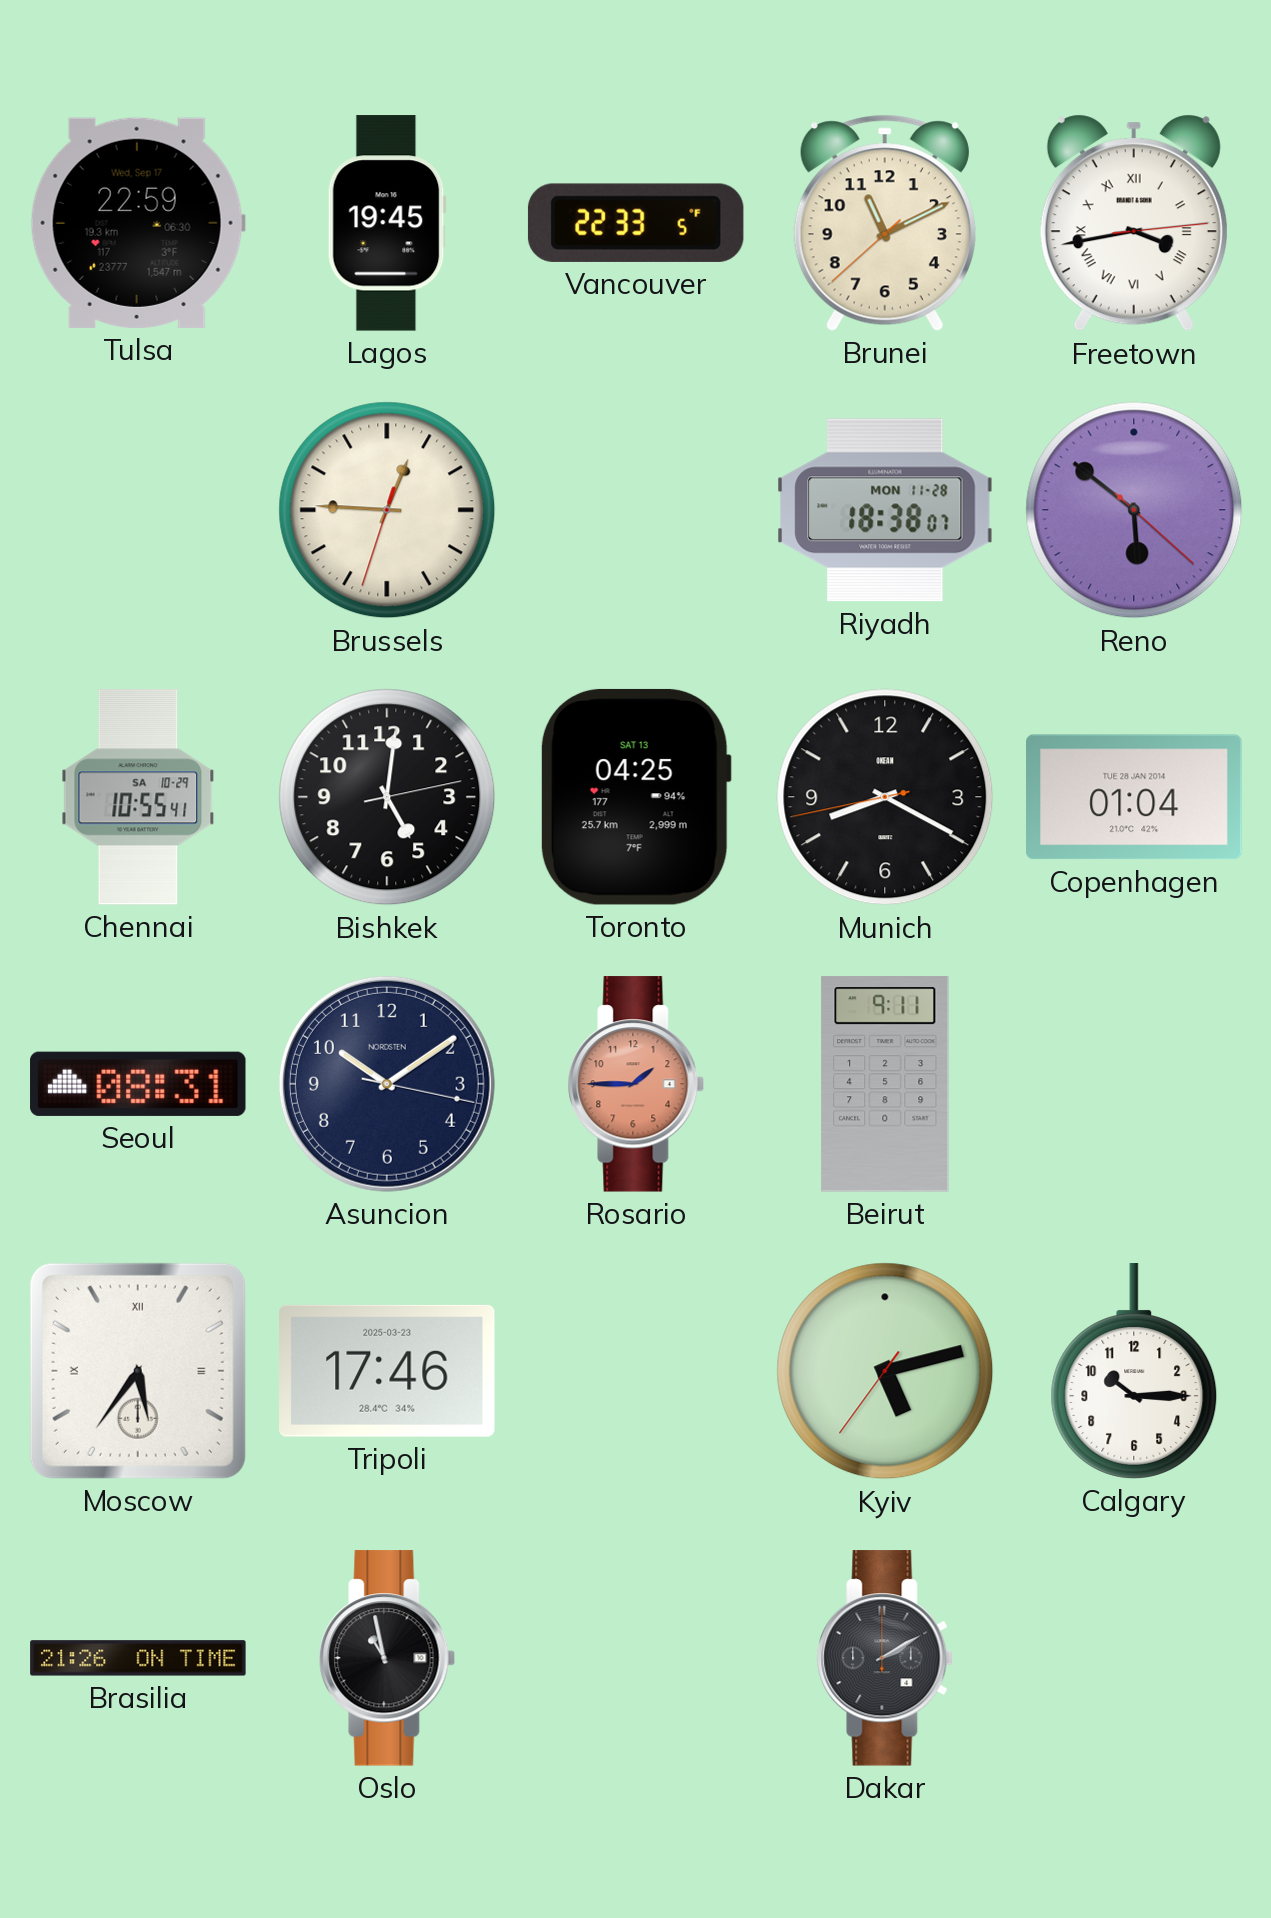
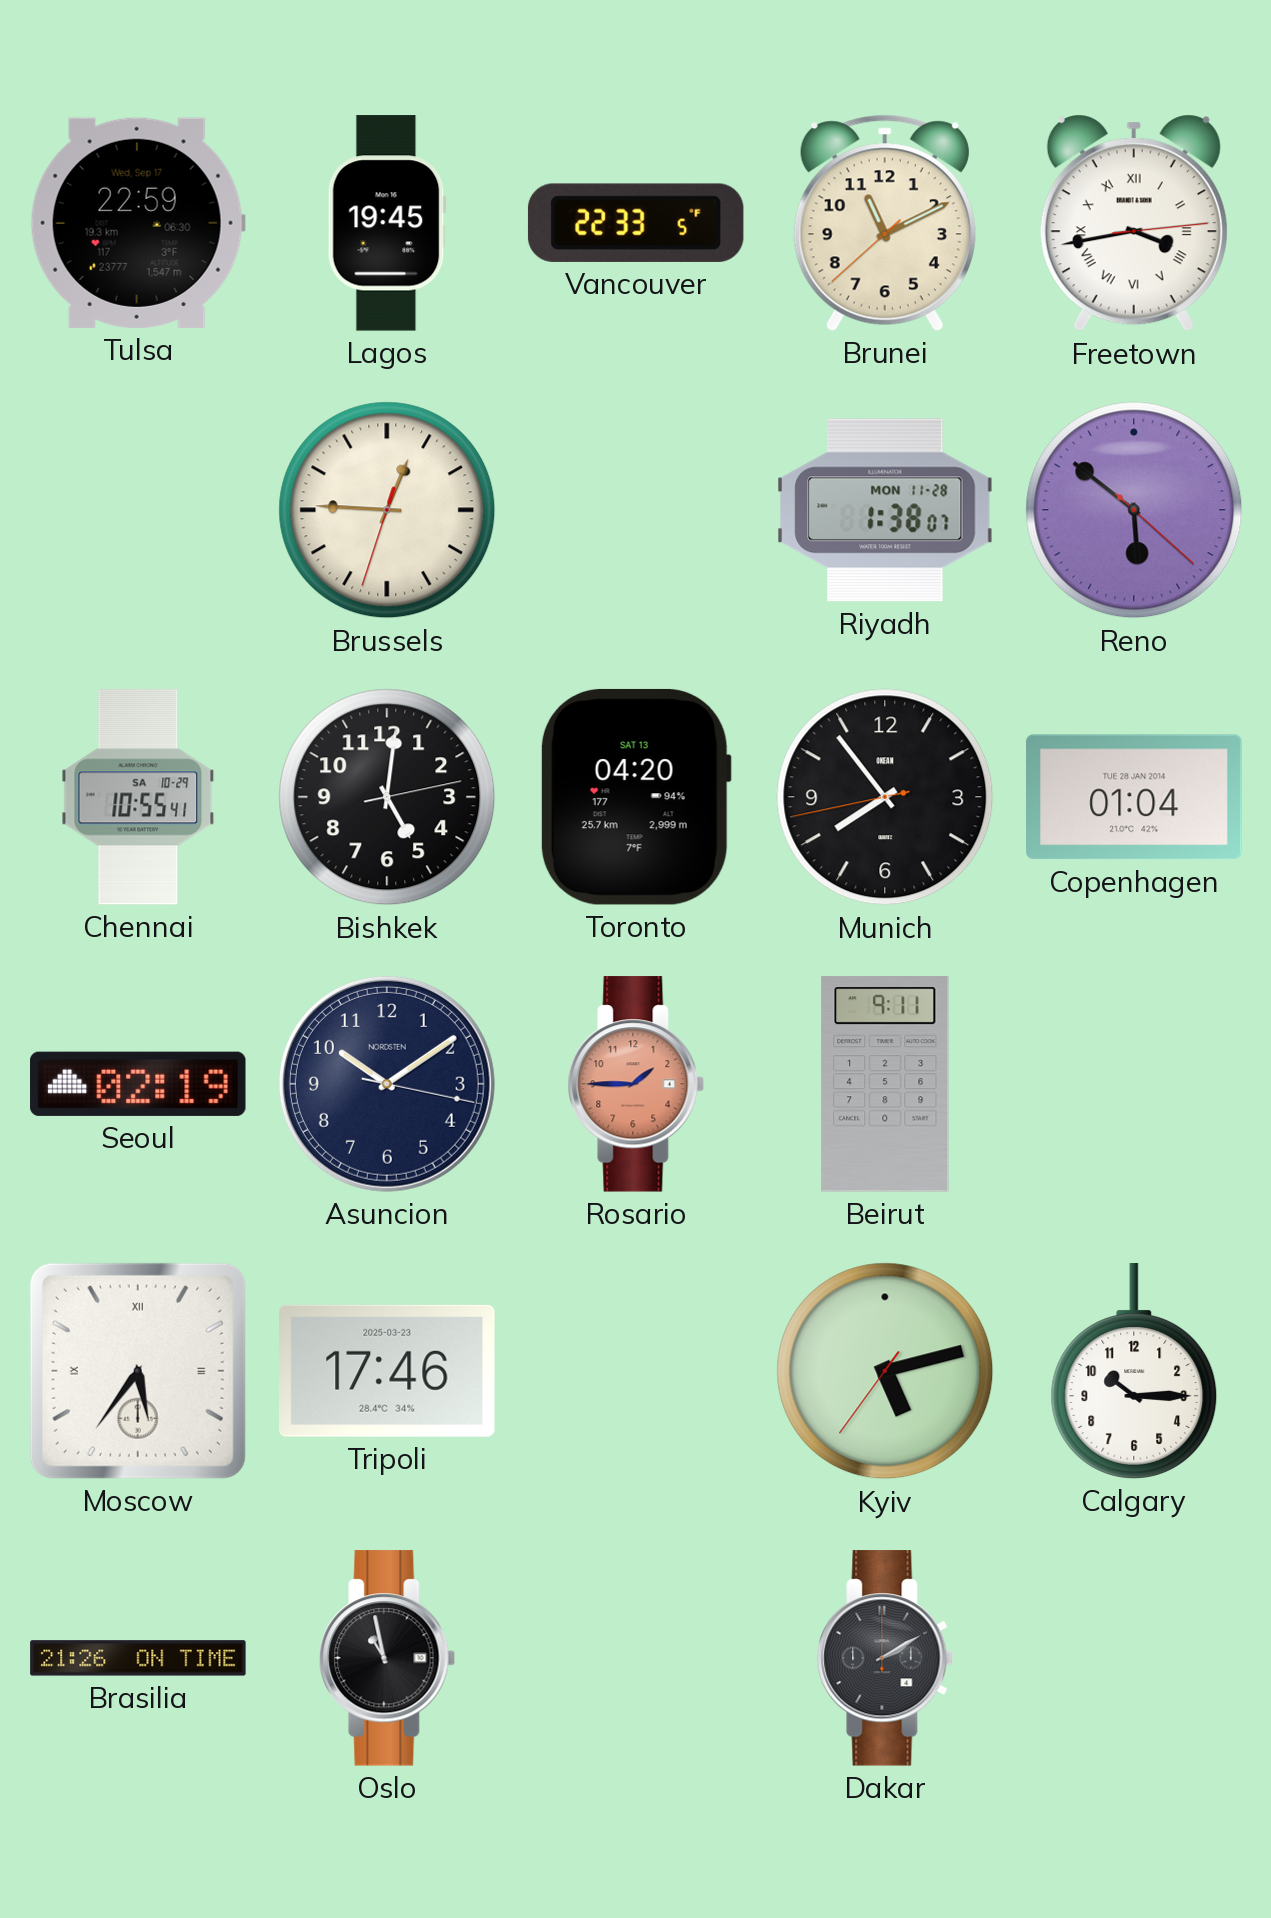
Riyadh: 18:38 -> 1:38 (885, 510)
Toronto: 04:25 -> 04:20 (636, 797)
Munich: 8:19 -> 7:53 (885, 797)
Seoul: 08:31 -> 02:19 (138, 1084)
